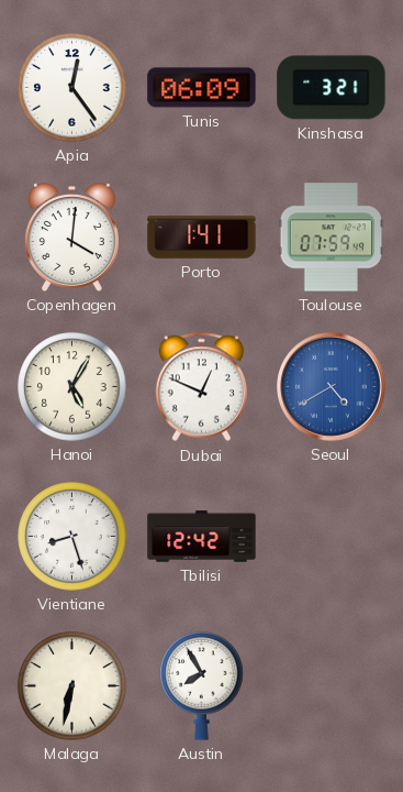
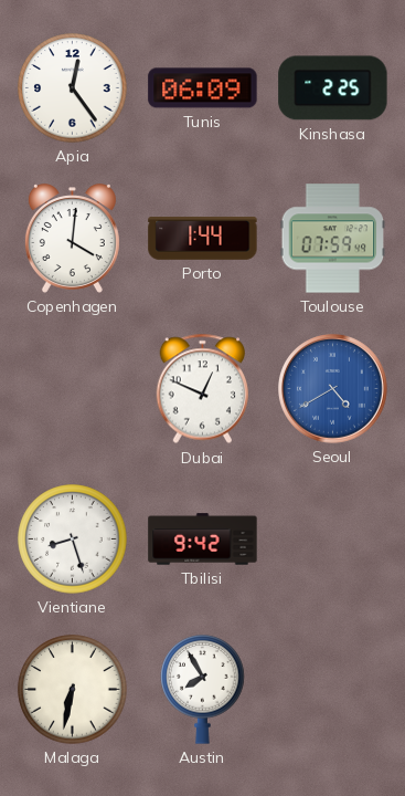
Kinshasa: 3:21 -> 2:25 (333, 88)
Porto: 1:41 -> 1:44 (203, 239)
Hanoi: 5:05 -> none (72, 387)
Tbilisi: 12:42 -> 9:42 (203, 540)
